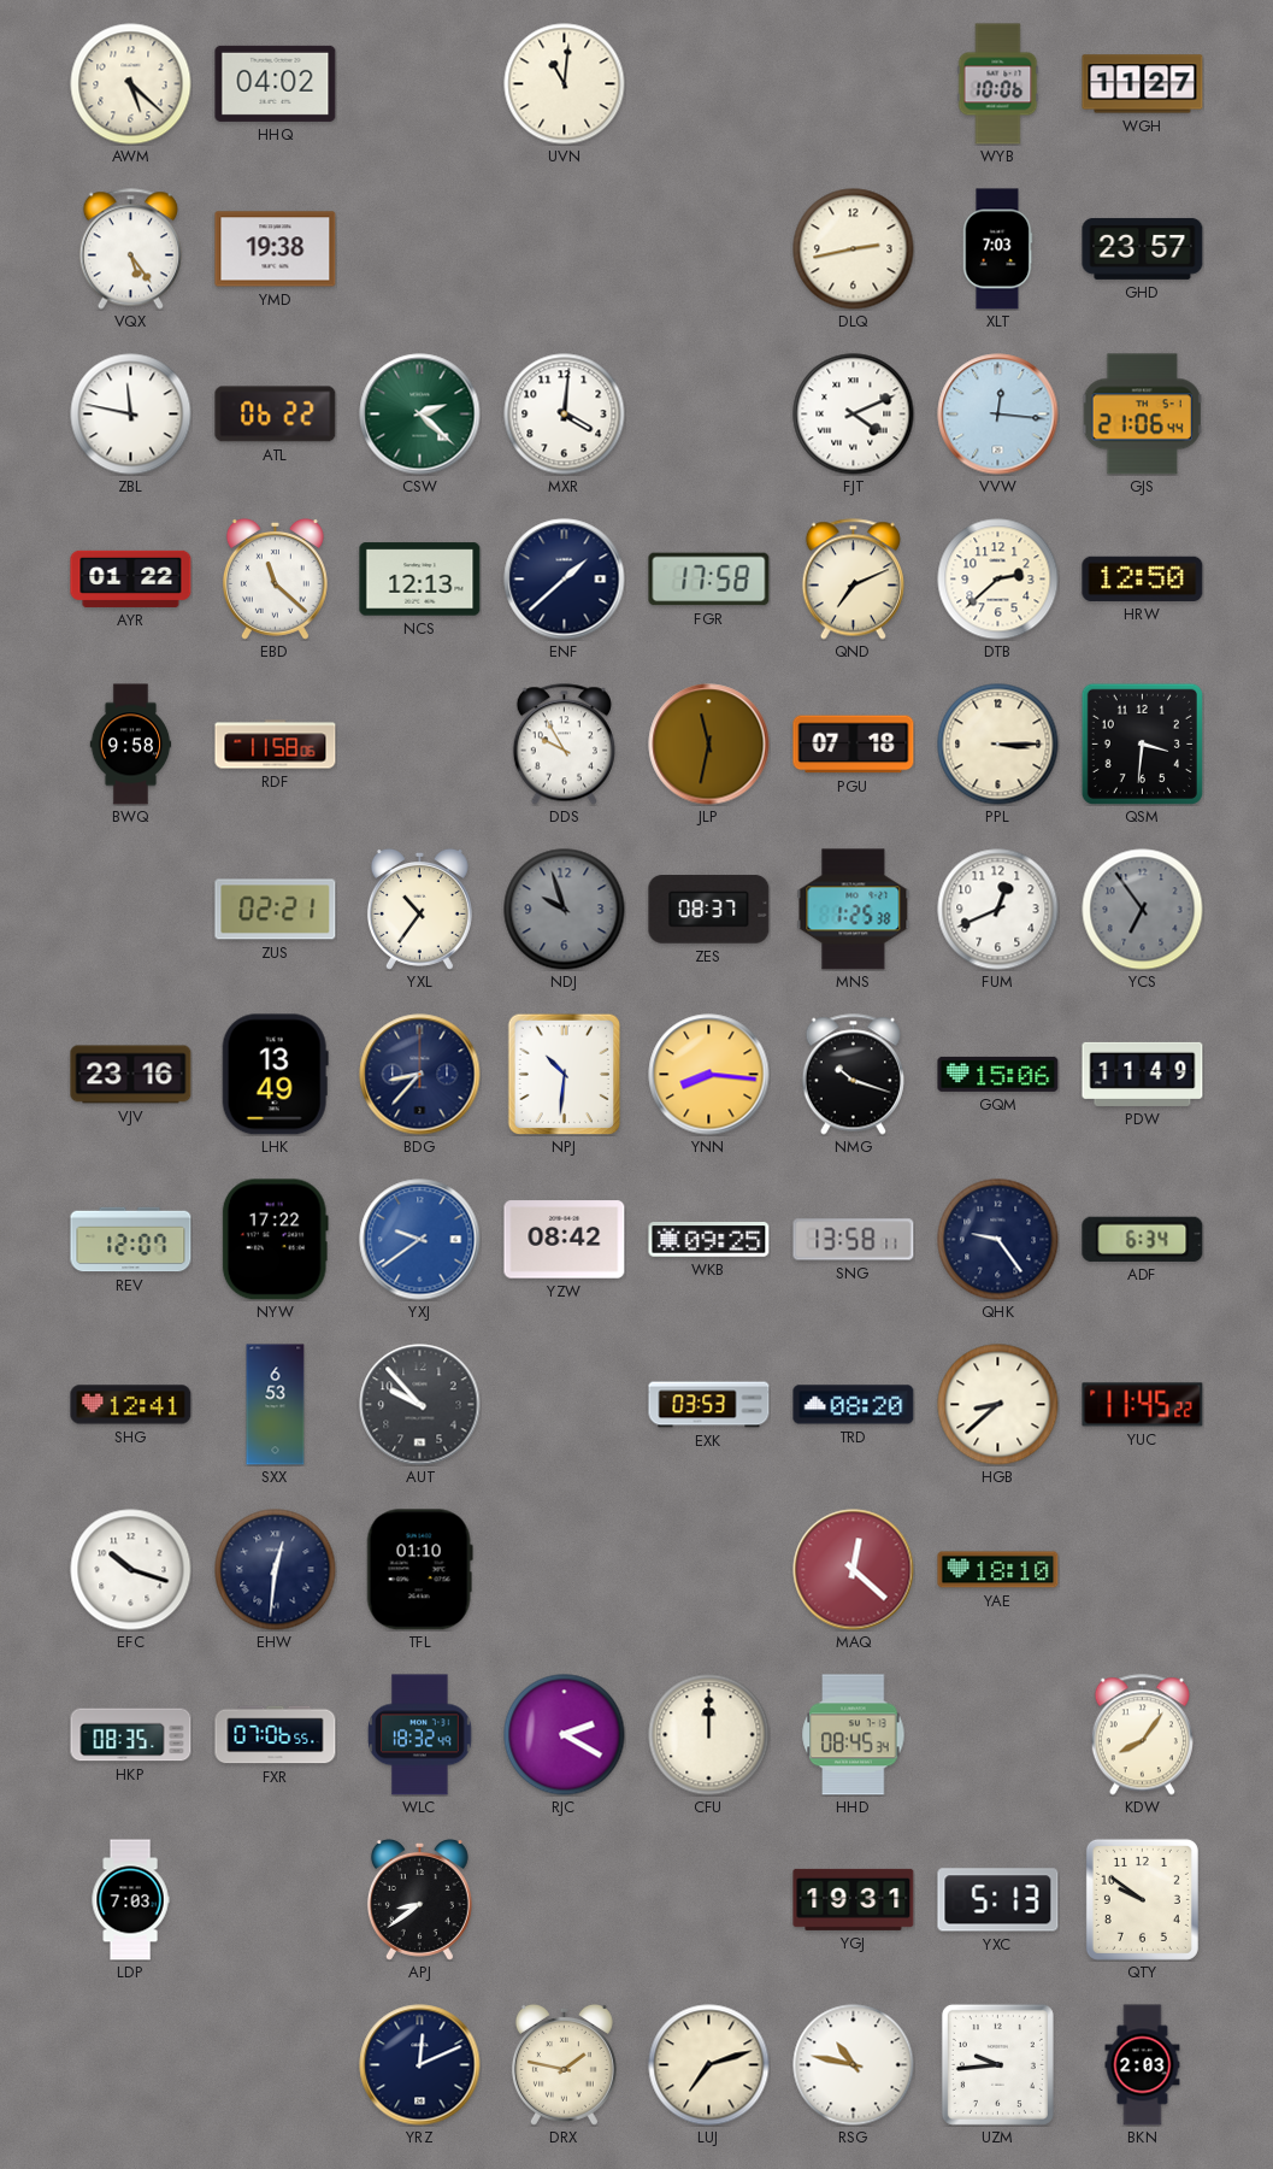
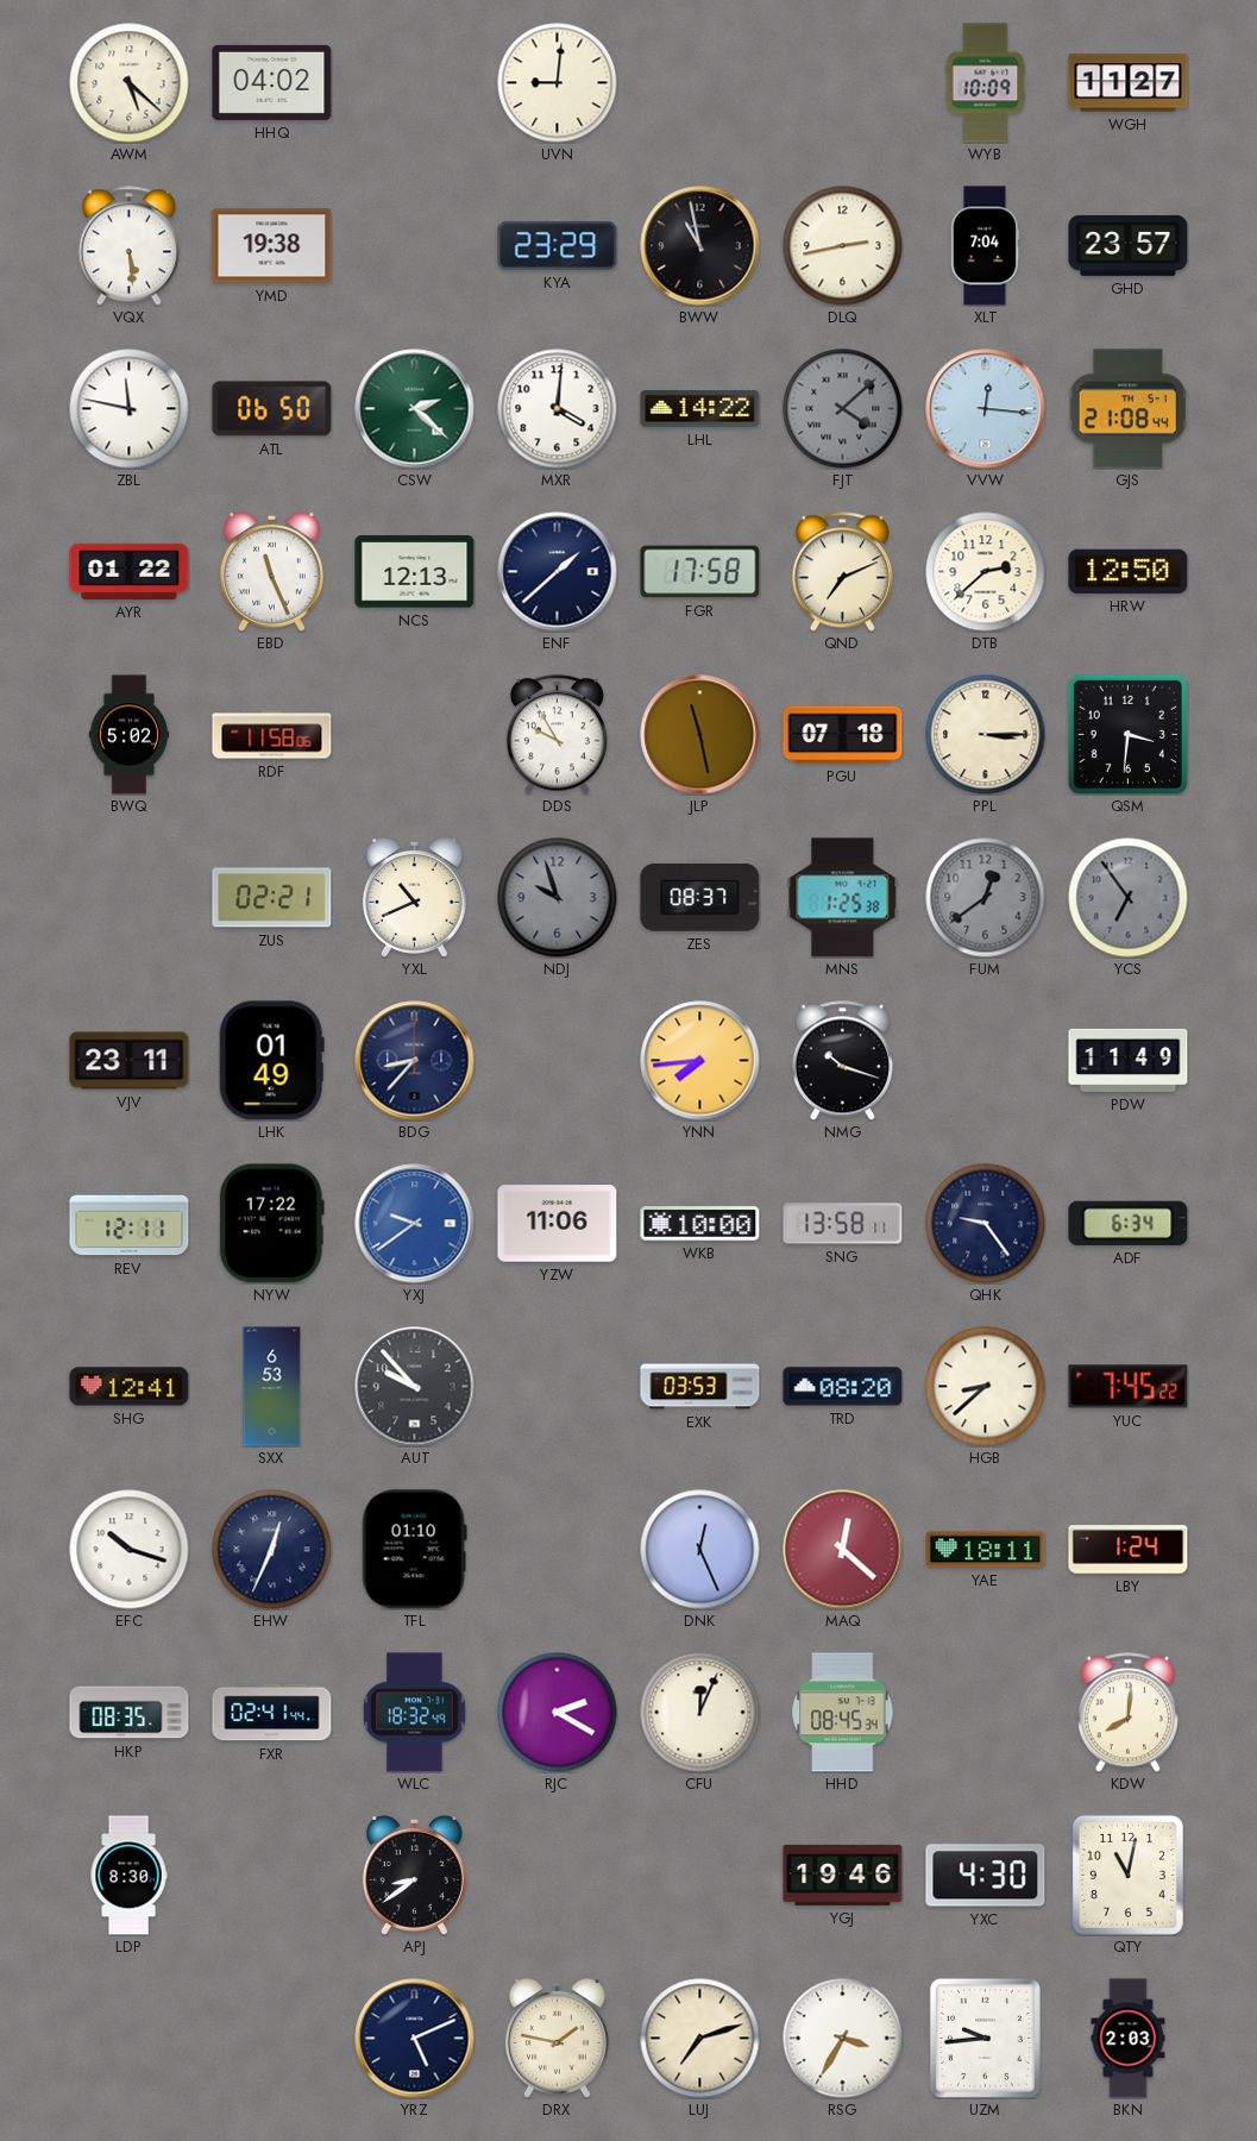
UVN: 11:01 -> 9:01 (558, 83)
WYB: 10:06 -> 10:09 (986, 83)
VQX: 5:24 -> 5:29 (128, 246)
KYA: none -> 23:29 (558, 246)
BWW: none -> 10:58 (700, 246)
XLT: 7:03 -> 7:04 (986, 246)
ATL: 06:22 -> 06:50 (272, 409)
LHL: none -> 14:22 (700, 409)
FJT: 4:11 -> 4:08 (843, 409)
FJT dial: white -> grey (843, 409)
GJS: 21:06 -> 21:08 (1129, 409)
EBD: 11:22 -> 11:26 (271, 571)
BWQ: 9:58 -> 5:02 (130, 735)
JLP: 11:32 -> 11:28 (700, 735)
YXL: 10:36 -> 10:41 (414, 897)
FUM: 12:41 -> 12:39 (986, 898)
FUM dial: white -> grey (986, 898)
VJV: 23:16 -> 23:11 (130, 1061)
LHK: 13:49 -> 01:49 (271, 1061)
NPJ: 10:31 -> none (565, 1074)
YNN: 8:16 -> 7:44 (700, 1061)
GQM: 15:06 -> none (998, 1074)
REV: 12:07 -> 12:11 (130, 1224)
YZW: 08:42 -> 11:06 (558, 1224)
WKB: 09:25 -> 10:00 (700, 1224)
YUC: 11:45 -> 7:45 (1129, 1387)
EHW: 12:31 -> 12:34 (272, 1550)
DNK: none -> 12:26 (700, 1550)
YAE: 18:10 -> 18:11 (986, 1550)
LBY: none -> 1:24 (1129, 1550)
FXR: 07:06 -> 02:41 (272, 1713)
CFU: 12:00 -> 12:04 (700, 1713)
KDW: 8:06 -> 8:01 (1127, 1713)
LDP: 7:03 -> 8:30 (128, 1876)
YGJ: 19:31 -> 19:46 (843, 1875)
YXC: 5:13 -> 4:30 (986, 1876)
QTY: 9:51 -> 11:02 (1127, 1875)
YRZ: 12:11 -> 5:11 (415, 2039)
RSG: 10:47 -> 3:35 (843, 2039)
